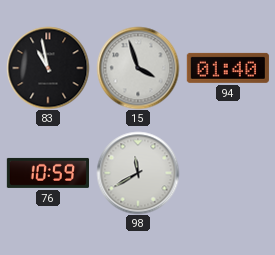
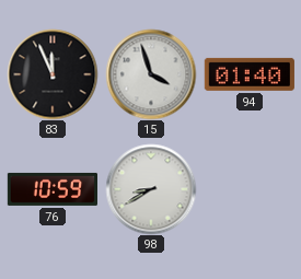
83: 10:58 -> 11:56 (53, 74)
98: 11:40 -> 8:40 (151, 189)
